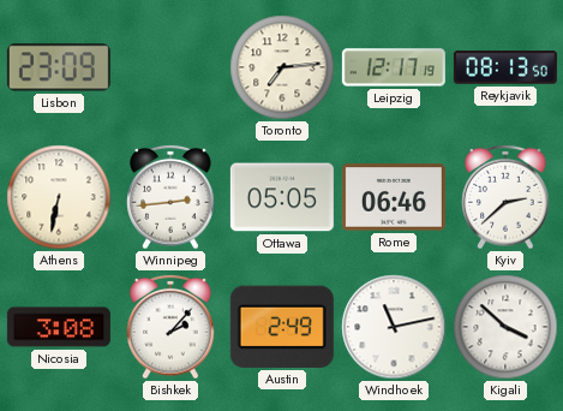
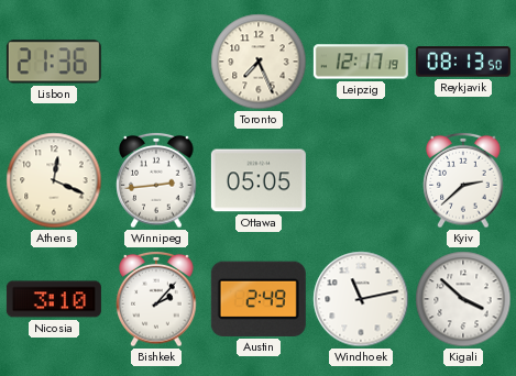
Lisbon: 23:09 -> 21:36 (54, 62)
Toronto: 7:14 -> 7:26 (259, 62)
Athens: 6:32 -> 12:19 (54, 180)
Rome: 06:46 -> none (394, 197)
Nicosia: 3:08 -> 3:10 (54, 299)
